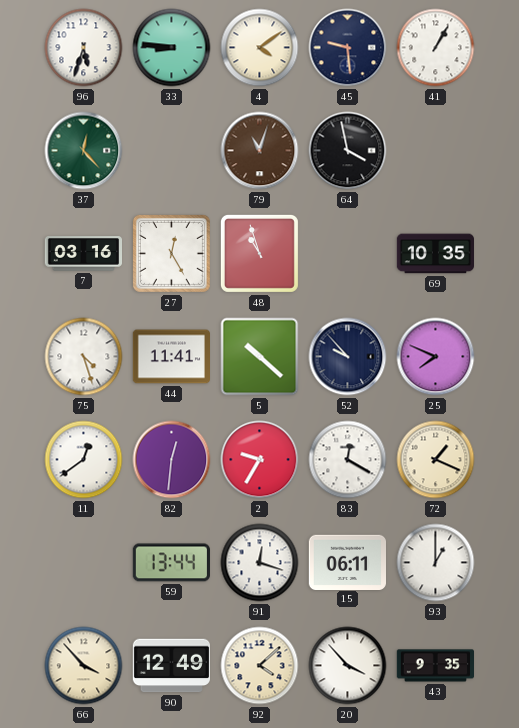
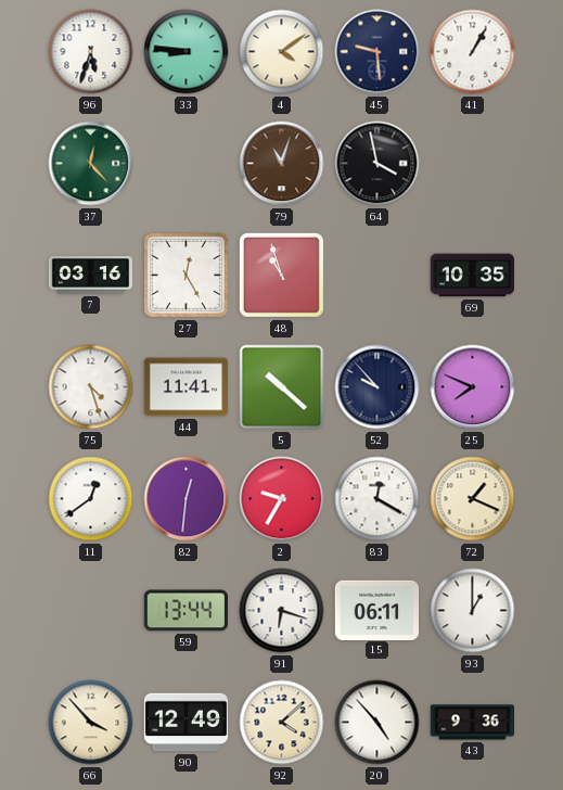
91: 12:18 -> 6:18 (282, 611)
20: 3:53 -> 4:53 (378, 723)
43: 9:35 -> 9:36 (472, 723)
